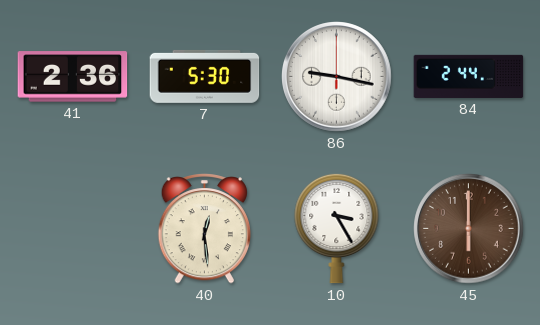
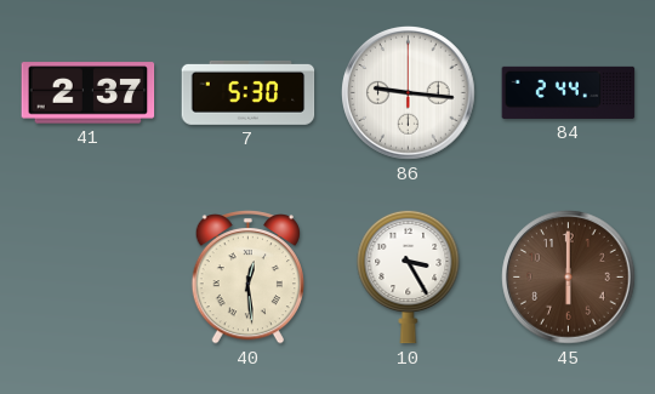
41: 2:36 -> 2:37 (89, 93)
86: 9:17 -> 9:16 (409, 93)
